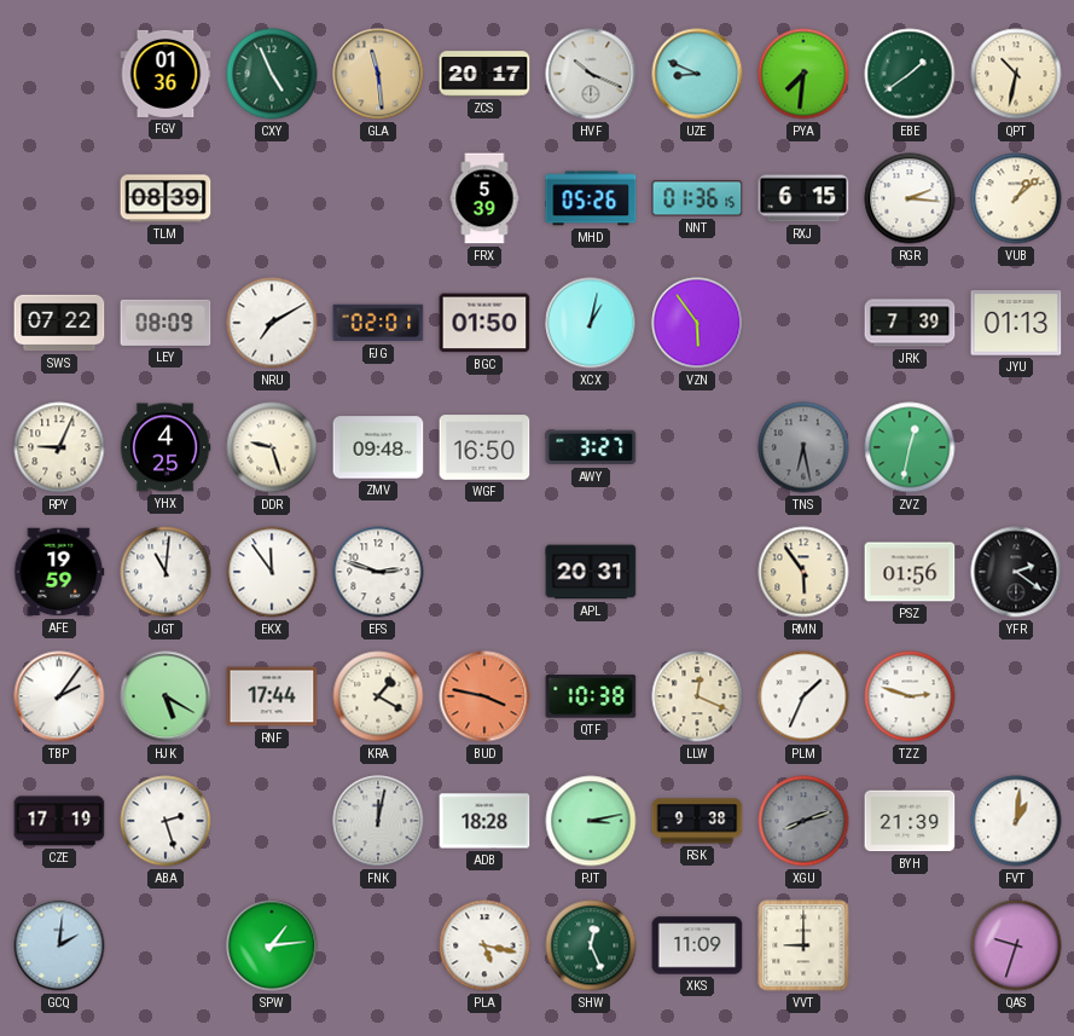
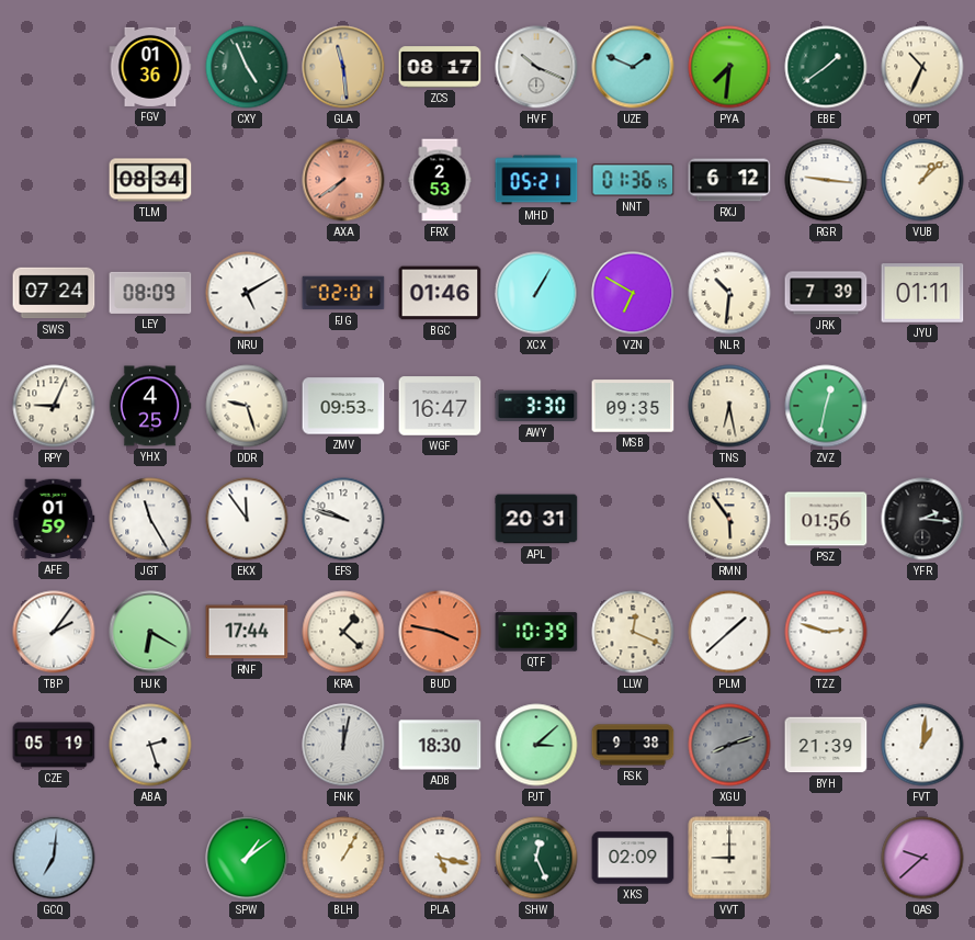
ZCS: 20:17 -> 08:17 (440, 67)
UZE: 8:49 -> 1:49 (633, 67)
QPT: 10:32 -> 10:34 (922, 67)
TLM: 08:39 -> 08:34 (150, 180)
AXA: none -> 7:39 (343, 180)
FRX: 5:39 -> 2:53 (440, 180)
MHD: 05:26 -> 05:21 (536, 180)
RXJ: 6:15 -> 6:12 (729, 180)
RGR: 2:16 -> 9:16 (826, 180)
SWS: 07:22 -> 07:24 (54, 293)
NRU: 7:10 -> 5:10 (247, 293)
BGC: 01:50 -> 01:46 (440, 293)
XCX: 1:02 -> 1:05 (536, 293)
VZN: 5:54 -> 6:50 (633, 293)
NLR: none -> 10:31 (729, 293)
JYU: 01:13 -> 01:11 (922, 293)
ZMV: 09:48 -> 09:53 (343, 406)
WGF: 16:50 -> 16:47 (440, 406)
AWY: 3:27 -> 3:30 (536, 406)
MSB: none -> 09:35 (633, 406)
TNS dial: grey -> cream (729, 406)
AFE: 19:59 -> 01:59 (54, 519)
JGT: 11:01 -> 11:25 (150, 519)
EFS: 2:48 -> 9:48 (343, 519)
YFR: 2:21 -> 2:16 (922, 519)
HJK: 5:20 -> 6:20 (150, 632)
KRA: 1:20 -> 1:22 (343, 632)
QTF: 10:38 -> 10:39 (536, 632)
PLM: 1:34 -> 1:38 (729, 632)
CZE: 17:19 -> 05:19 (54, 745)
ADB: 18:28 -> 18:30 (440, 745)
PJT: 3:13 -> 3:08 (536, 745)
GCQ: 2:01 -> 7:01 (54, 858)
SPW: 1:14 -> 1:09 (247, 858)
BLH: none -> 1:05 (343, 858)
XKS: 11:09 -> 02:09 (633, 858)
QAS: 9:33 -> 9:38 (922, 858)
